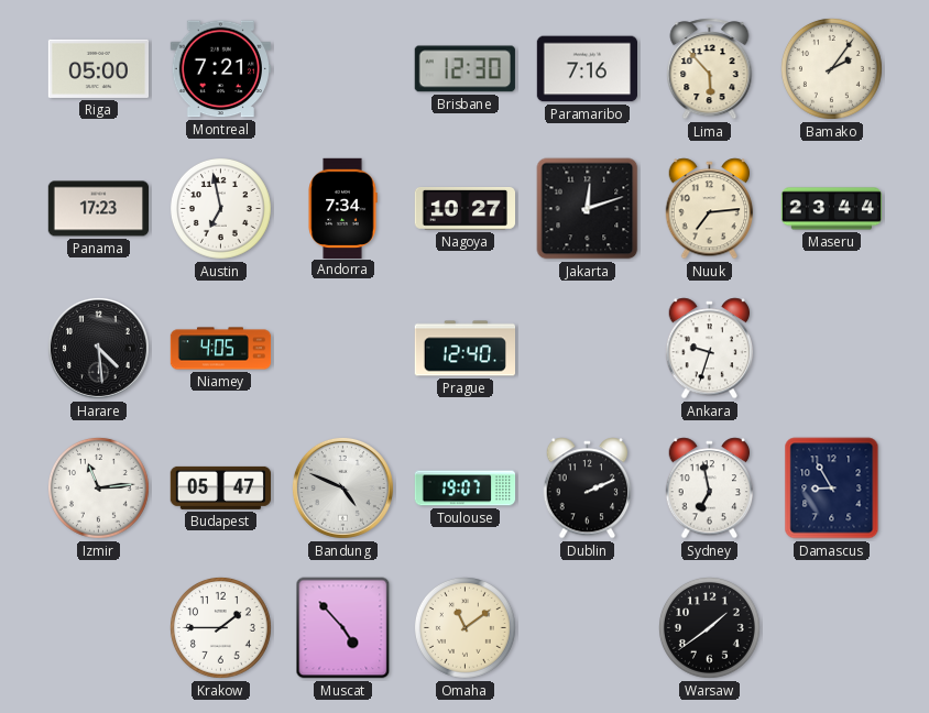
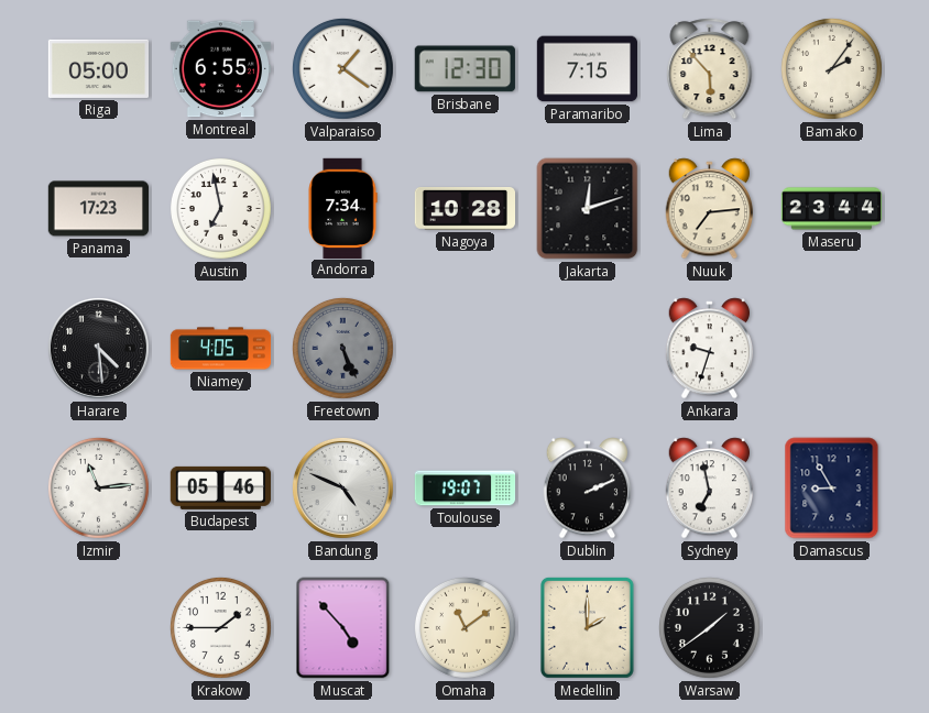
Montreal: 7:21 -> 6:55 (220, 69)
Valparaiso: none -> 1:21 (342, 68)
Paramaribo: 7:16 -> 7:15 (587, 69)
Nagoya: 10:27 -> 10:28 (465, 208)
Freetown: none -> 5:26 (342, 348)
Prague: 12:40 -> none (465, 349)
Budapest: 05:47 -> 05:46 (220, 487)
Medellin: none -> 2:00 (587, 627)
